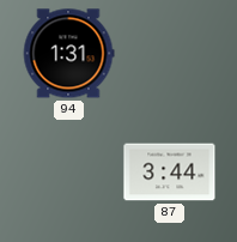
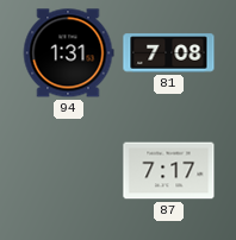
81: none -> 7:08 (169, 53)
87: 3:44 -> 7:17 (169, 171)
